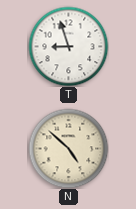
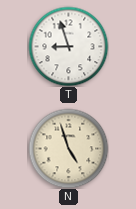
N: 4:52 -> 4:57 (68, 148)
